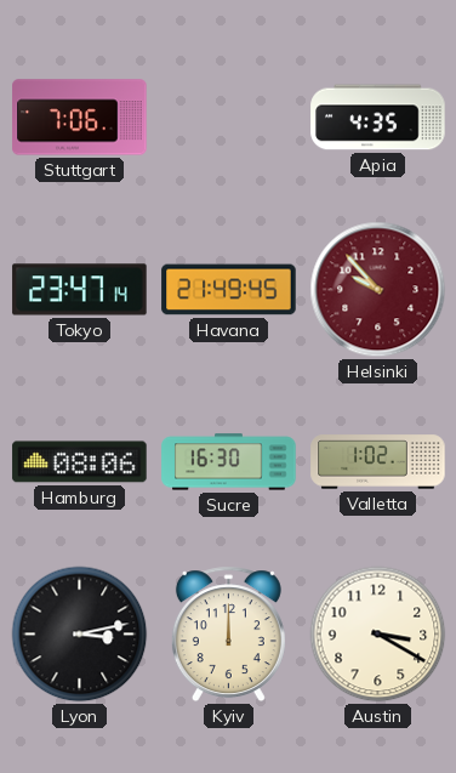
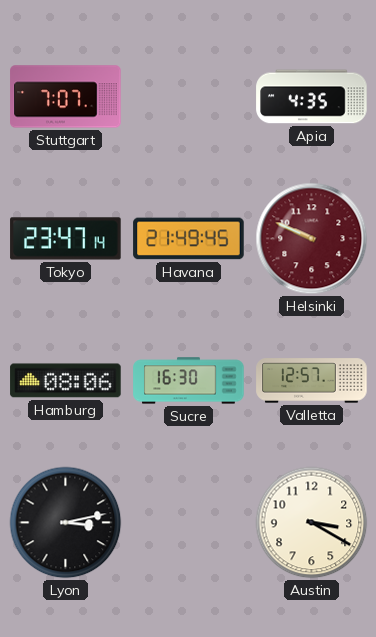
Stuttgart: 7:06 -> 7:07 (66, 97)
Helsinki: 9:53 -> 9:49 (312, 239)
Valletta: 1:02 -> 12:57 (312, 381)
Kyiv: 12:00 -> none (228, 635)
